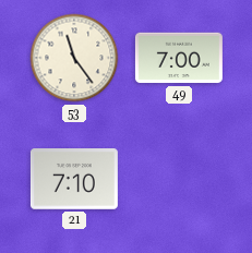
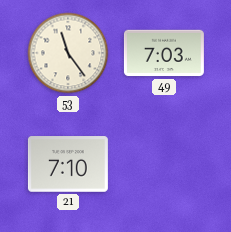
49: 7:00 -> 7:03 (164, 53)
